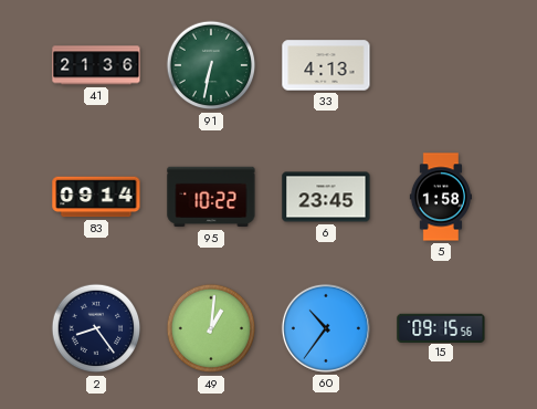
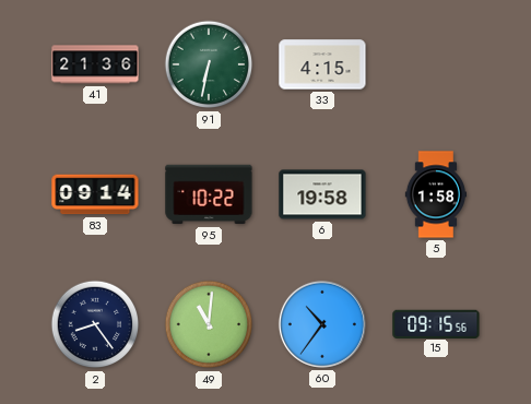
33: 4:13 -> 4:15 (322, 64)
6: 23:45 -> 19:58 (322, 194)
49: 1:01 -> 11:01 (209, 324)
